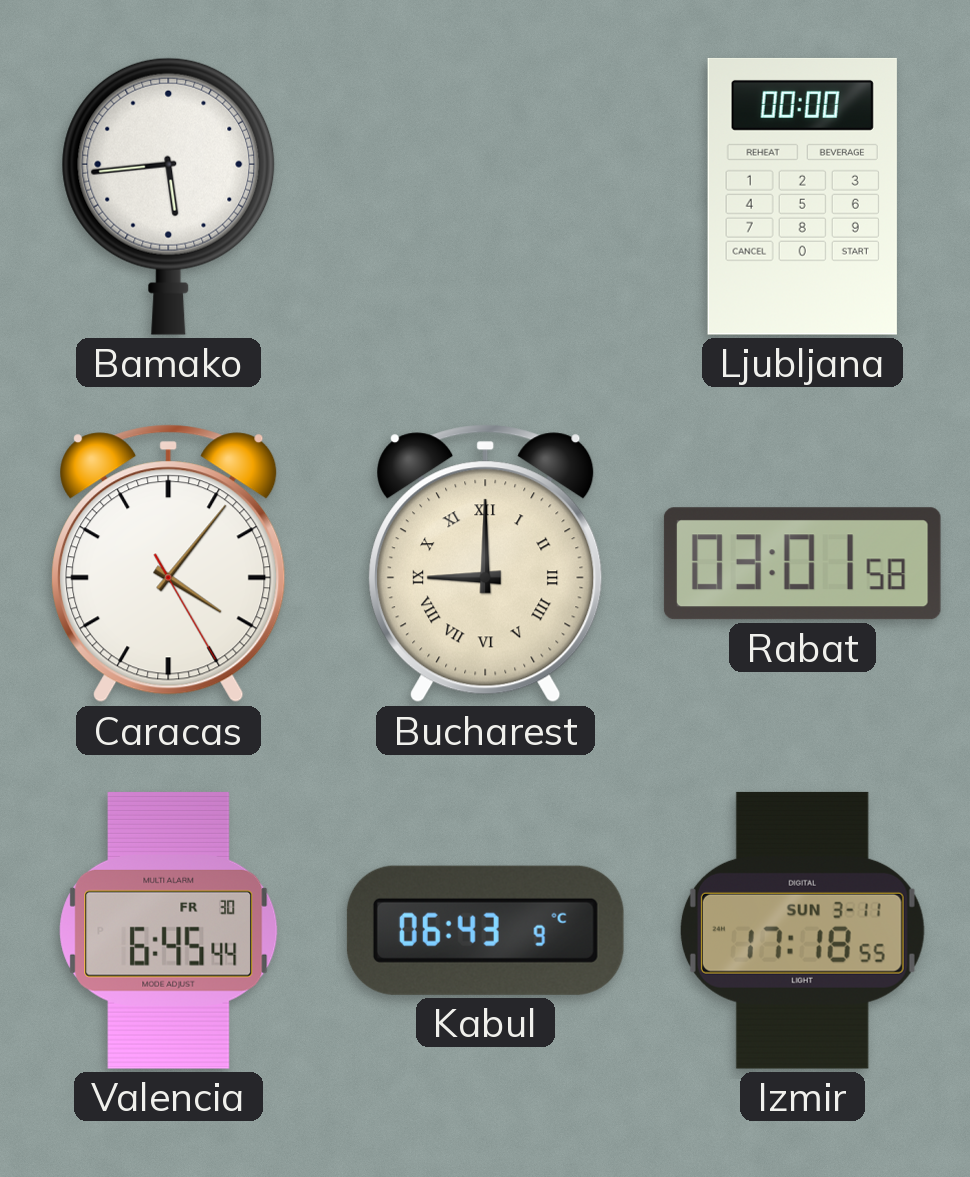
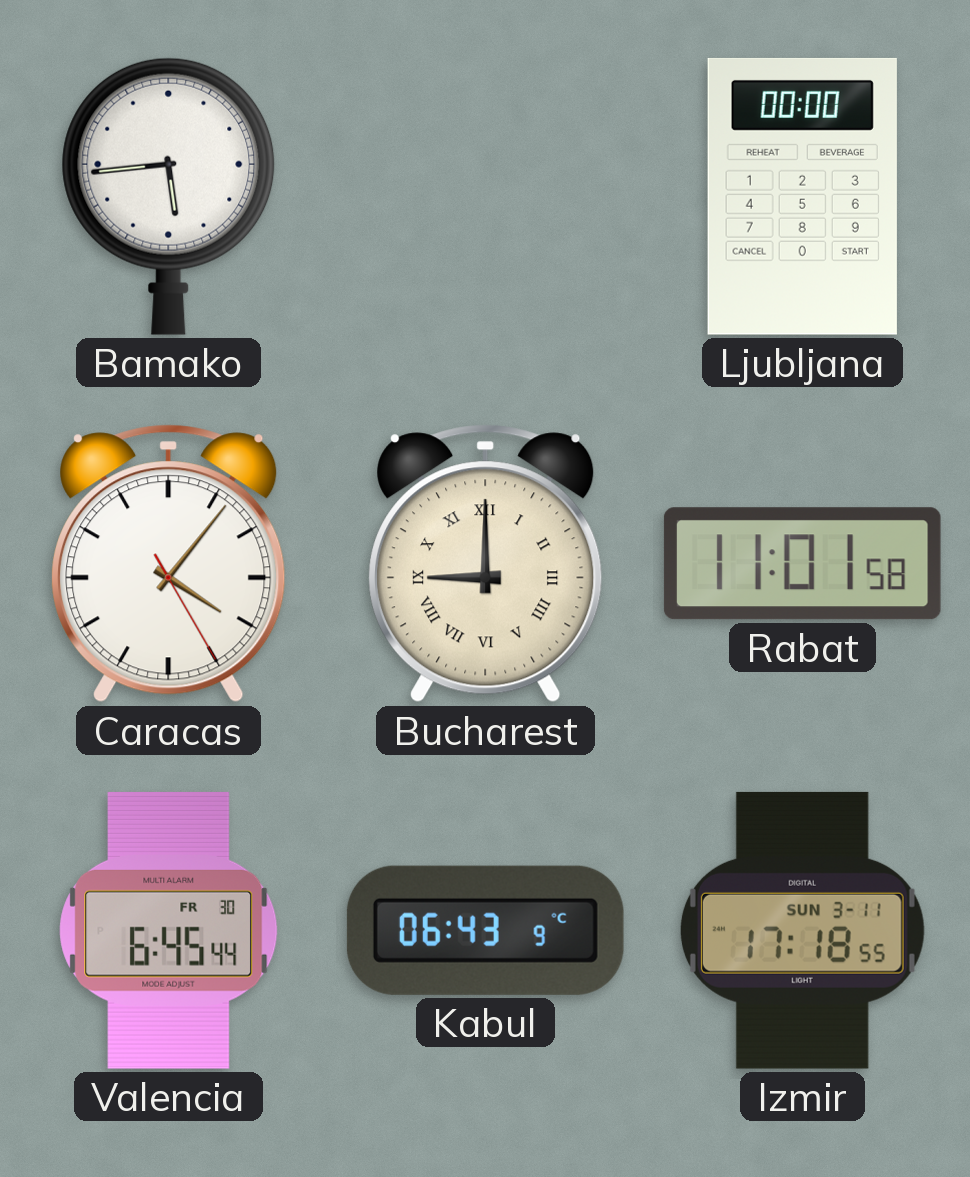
Rabat: 03:01 -> 11:01 (802, 564)
